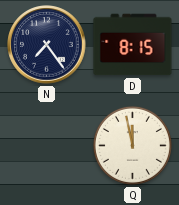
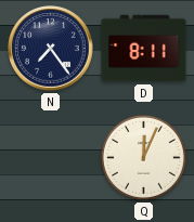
D: 8:15 -> 8:11 (144, 49)
Q: 11:58 -> 12:04 (143, 157)
